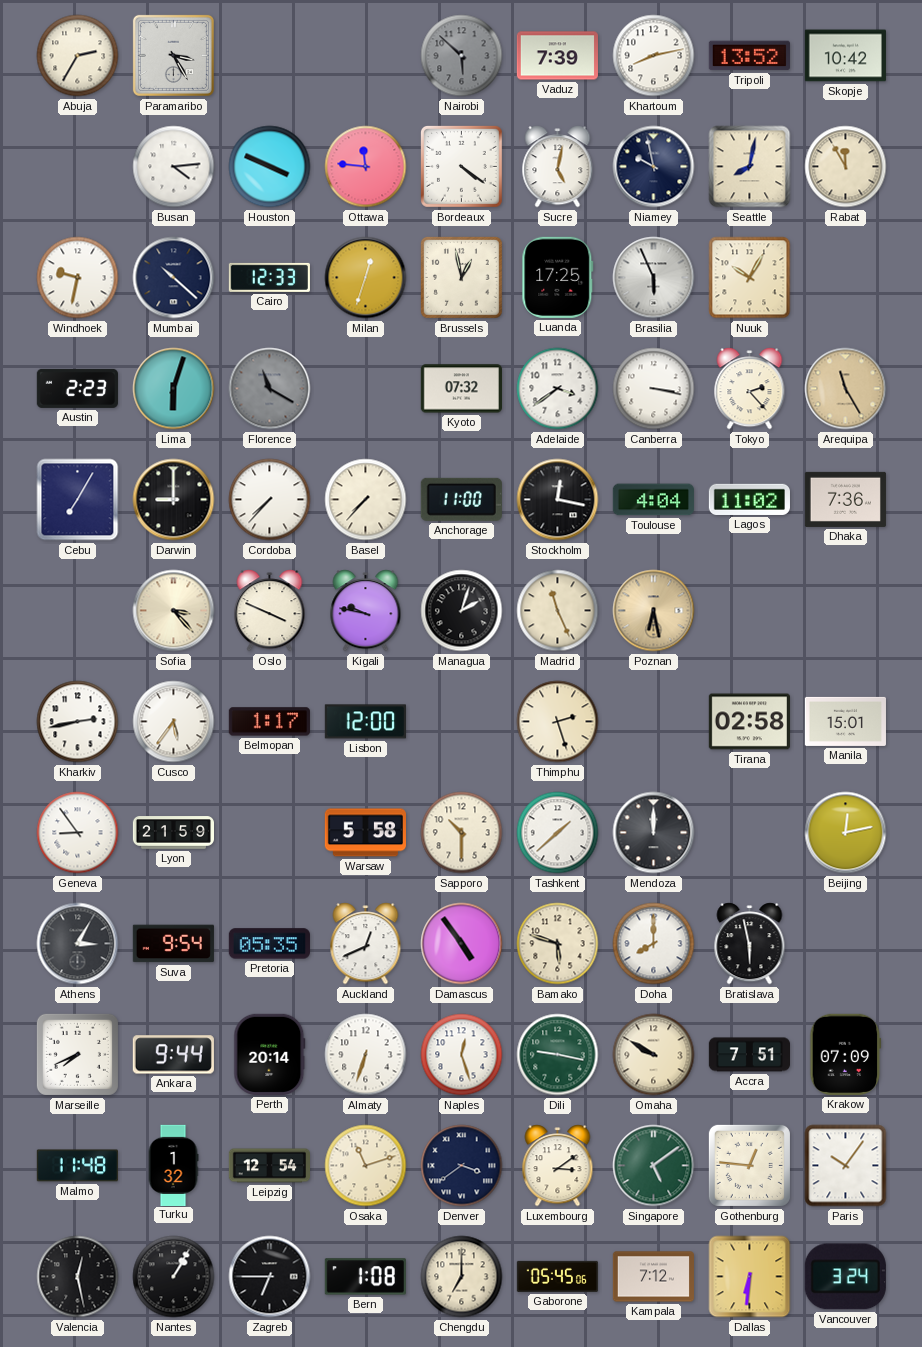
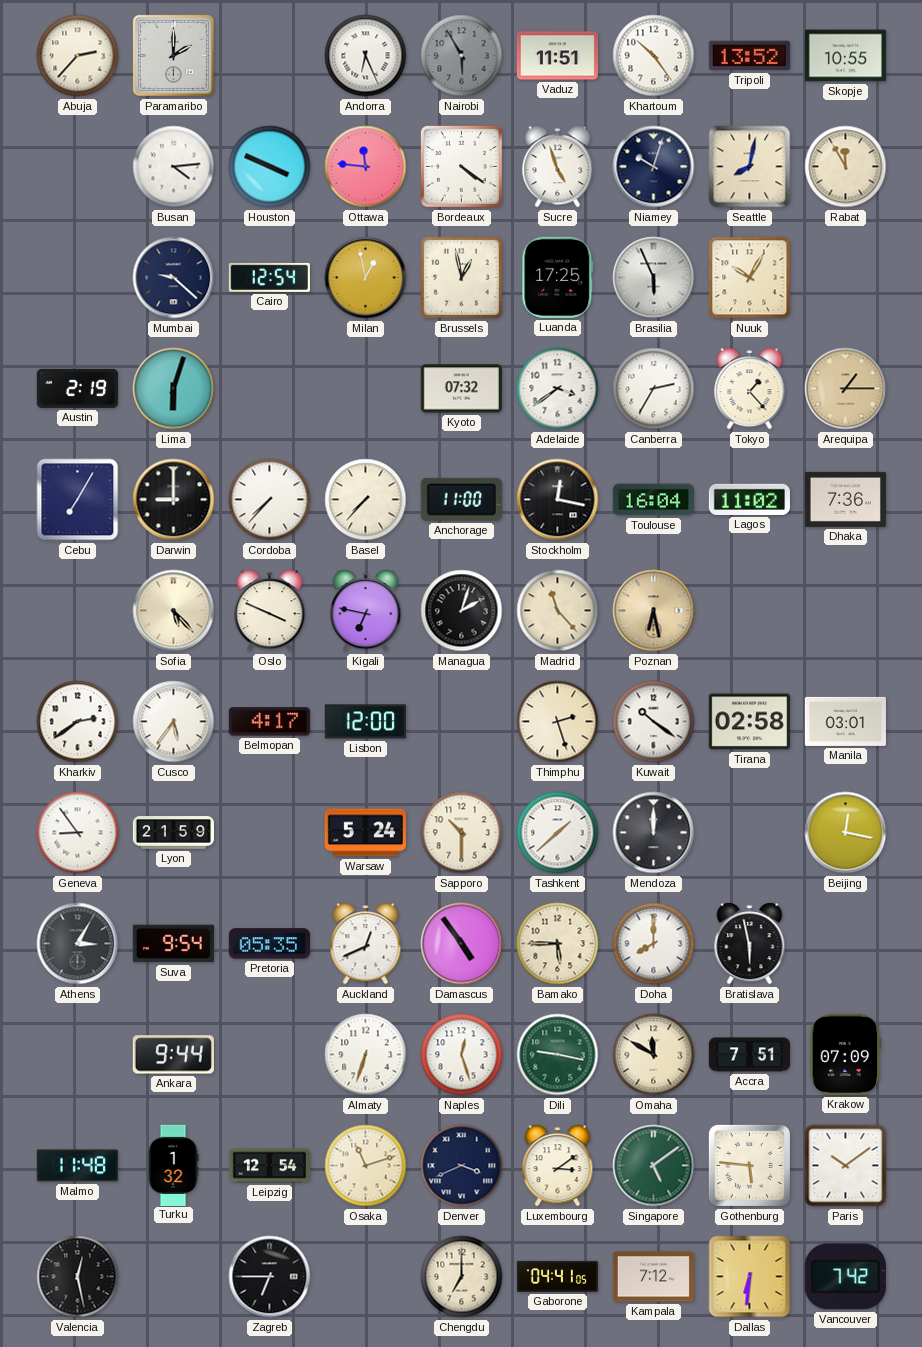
Abuja: 2:35 -> 2:37 (78, 56)
Paramaribo: 3:25 -> 2:00 (173, 55)
Andorra: none -> 6:26 (366, 56)
Nairobi: 5:52 -> 5:55 (462, 56)
Vaduz: 7:39 -> 11:51 (557, 56)
Khartoum: 8:13 -> 10:24 (654, 56)
Skopje: 10:42 -> 10:55 (845, 56)
Sucre: 5:02 -> 4:57 (558, 167)
Niamey: 9:58 -> 10:03 (654, 167)
Windhoek: 9:32 -> none (78, 278)
Mumbai: 10:22 -> 9:22 (174, 278)
Cairo: 12:33 -> 12:54 (269, 277)
Milan: 12:33 -> 12:58 (366, 278)
Austin: 2:23 -> 2:19 (77, 388)
Florence: 11:20 -> none (270, 389)
Canberra: 3:17 -> 2:35 (654, 389)
Tokyo: 2:23 -> 1:23 (750, 389)
Arequipa: 11:25 -> 1:15 (846, 389)
Toulouse: 4:04 -> 16:04 (653, 500)
Sofia: 3:23 -> 5:23 (174, 611)
Kigali: 9:47 -> 6:47 (366, 611)
Madrid: 11:26 -> 11:23 (558, 611)
Kharkiv: 2:43 -> 2:39 (78, 722)
Belmopan: 1:17 -> 4:17 (269, 722)
Kuwait: none -> 10:21 (654, 722)
Manila: 15:01 -> 03:01 (845, 721)
Warsaw: 5:58 -> 5:24 (365, 833)
Beijing: 12:13 -> 12:17 (846, 833)
Bamako: 5:48 -> 5:45 (558, 944)
Marseille: 7:41 -> none (77, 1054)
Perth: 20:14 -> none (270, 1054)
Omaha: 9:50 -> 11:50 (654, 1055)
Denver: 3:39 -> 3:41 (462, 1166)
Gothenburg: 12:46 -> 5:46 (749, 1165)
Paris: 10:06 -> 10:09 (846, 1166)
Nantes: 1:05 -> none (174, 1277)
Bern: 1:08 -> none (365, 1277)
Gaborone: 05:45 -> 04:41 (557, 1276)
Vancouver: 3:24 -> 7:42 (845, 1277)
